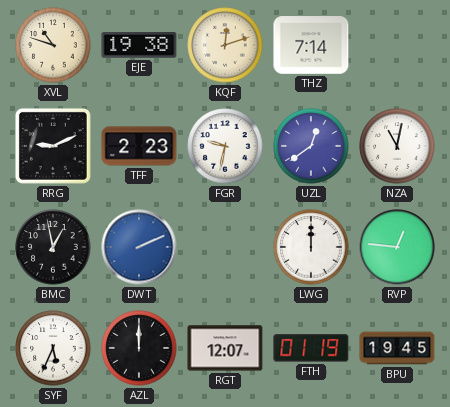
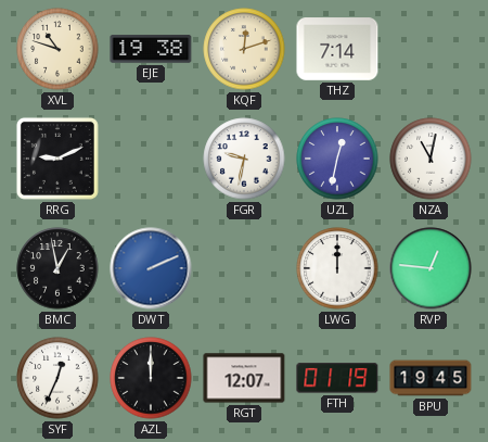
TFF: 2:23 -> none (139, 146)
UZL: 12:39 -> 12:32 (337, 159)
SYF: 5:34 -> 12:34 (57, 378)
